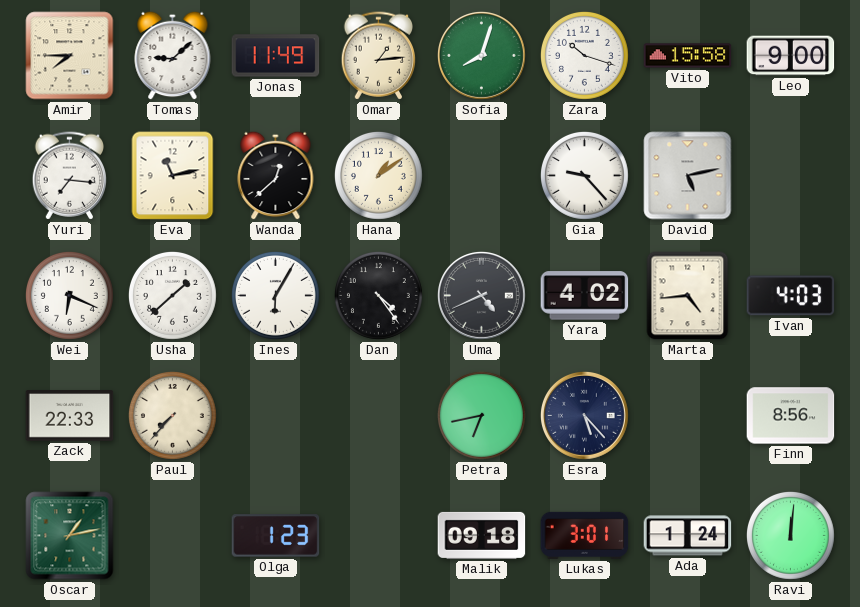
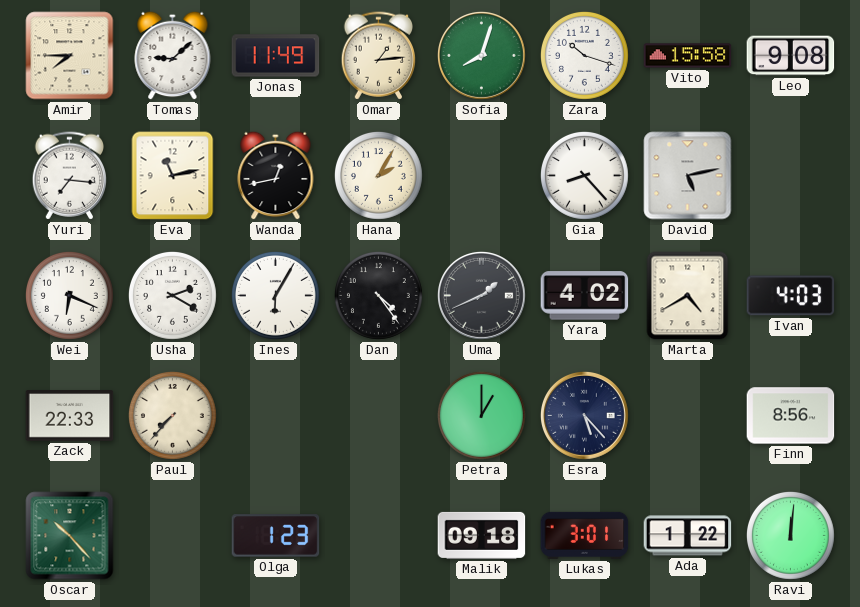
Leo: 9:00 -> 9:08 (791, 56)
Wanda: 12:38 -> 12:43 (276, 175)
Hana: 1:09 -> 2:05 (378, 175)
Gia: 9:23 -> 8:23 (584, 175)
Usha: 1:38 -> 2:20 (172, 295)
Uma: 4:41 -> 1:41 (481, 295)
Marta: 4:44 -> 4:40 (688, 296)
Petra: 6:43 -> 1:00 (481, 415)
Oscar: 1:13 -> 10:23 (70, 536)
Ada: 1:24 -> 1:22 (688, 536)
